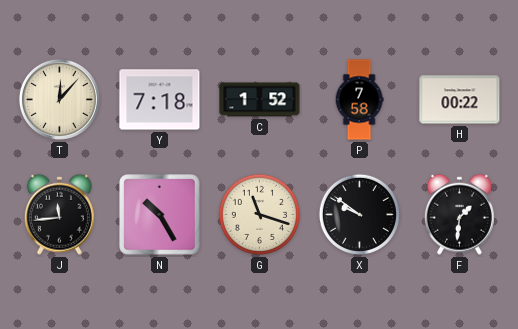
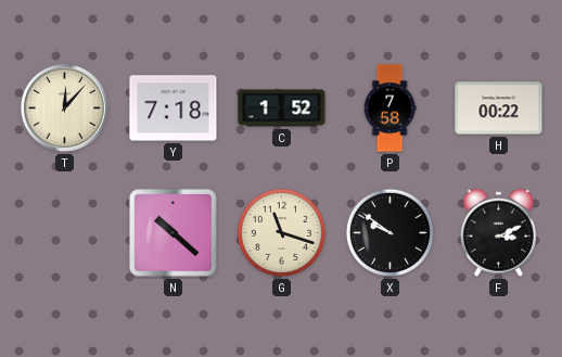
J: 11:44 -> none (59, 214)
N: 10:25 -> 10:22 (174, 233)
F: 1:31 -> 3:11 (498, 232)
